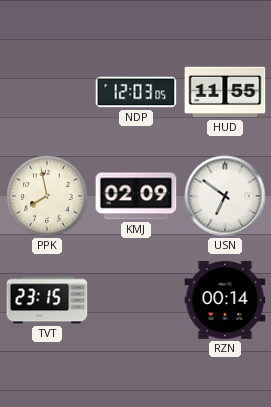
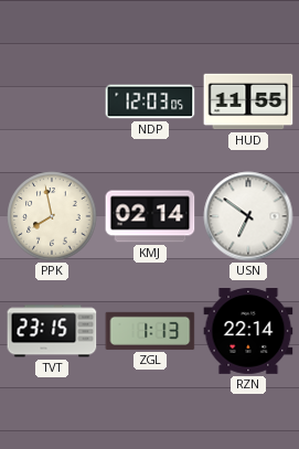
KMJ: 02:09 -> 02:14 (150, 216)
ZGL: none -> 1:13 (150, 331)
RZN: 00:14 -> 22:14 (248, 331)
